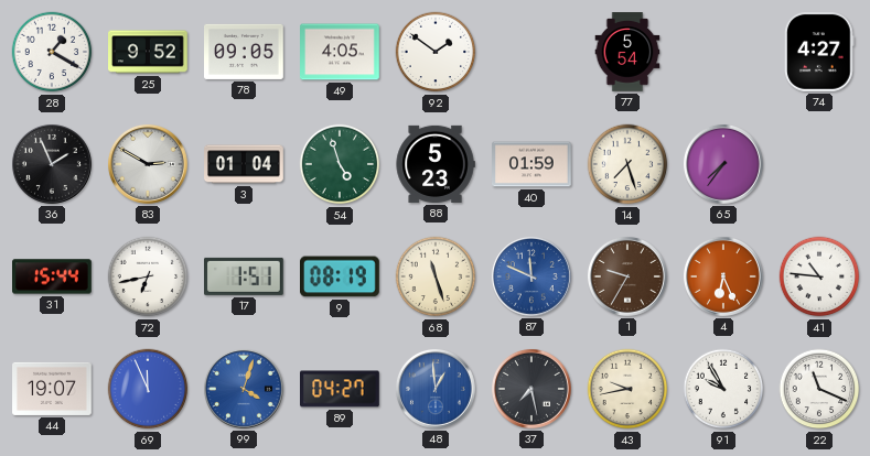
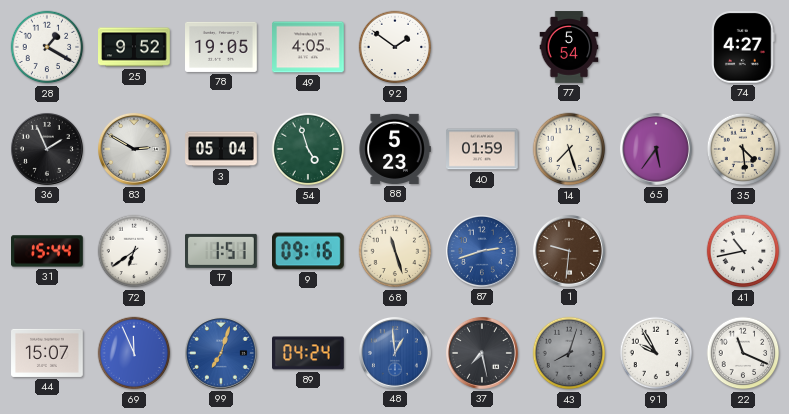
78: 09:05 -> 19:05 (221, 47)
3: 01:04 -> 05:04 (221, 149)
65: 7:36 -> 5:36 (656, 149)
35: none -> 4:29 (743, 149)
72: 6:43 -> 6:39 (134, 251)
9: 08:19 -> 09:16 (309, 251)
87: 11:49 -> 2:42 (482, 251)
1: 9:35 -> 9:31 (569, 251)
4: 6:26 -> none (723, 276)
41: 10:46 -> 10:43 (743, 251)
44: 19:07 -> 15:07 (47, 353)
99: 4:03 -> 7:03 (221, 353)
89: 04:27 -> 04:24 (309, 353)
43: 9:43 -> 8:03 (569, 353)
43 dial: cream -> grey (569, 353)
